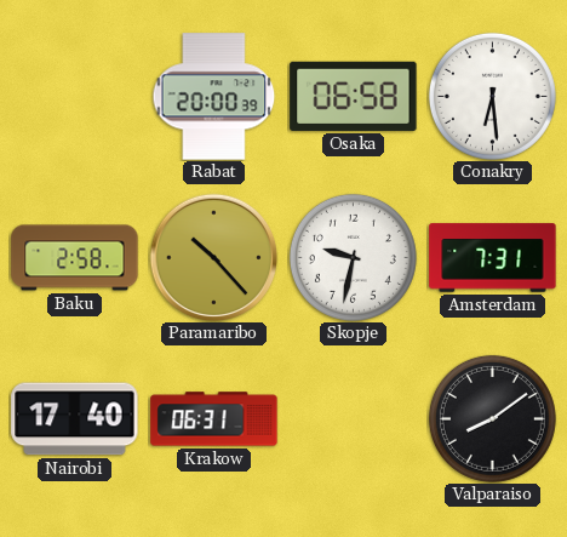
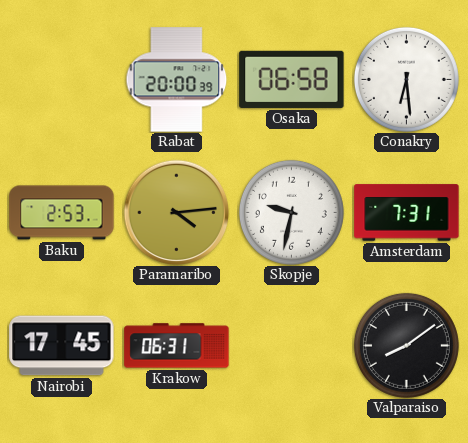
Baku: 2:58 -> 2:53 (62, 213)
Paramaribo: 10:23 -> 4:14 (176, 212)
Nairobi: 17:40 -> 17:45 (62, 346)
